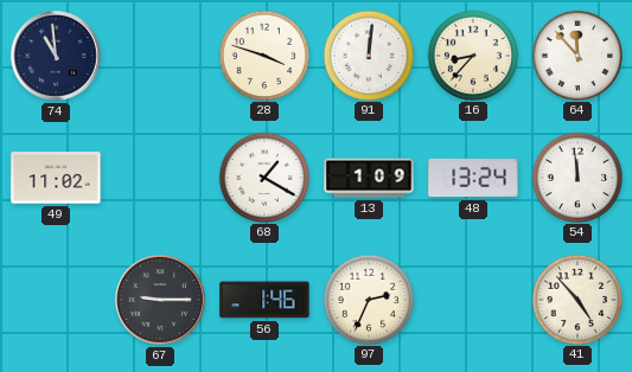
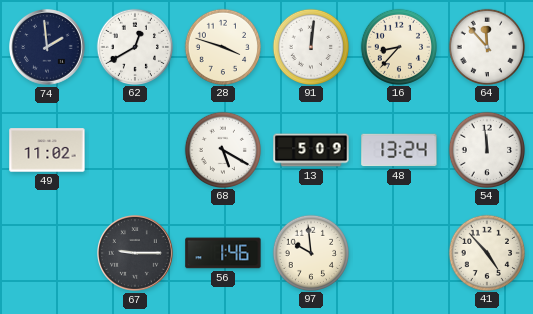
74: 10:59 -> 1:59 (48, 48)
62: none -> 12:40 (134, 46)
68: 1:20 -> 5:20 (222, 149)
13: 1:09 -> 5:09 (311, 150)
97: 2:34 -> 9:59 (310, 252)
